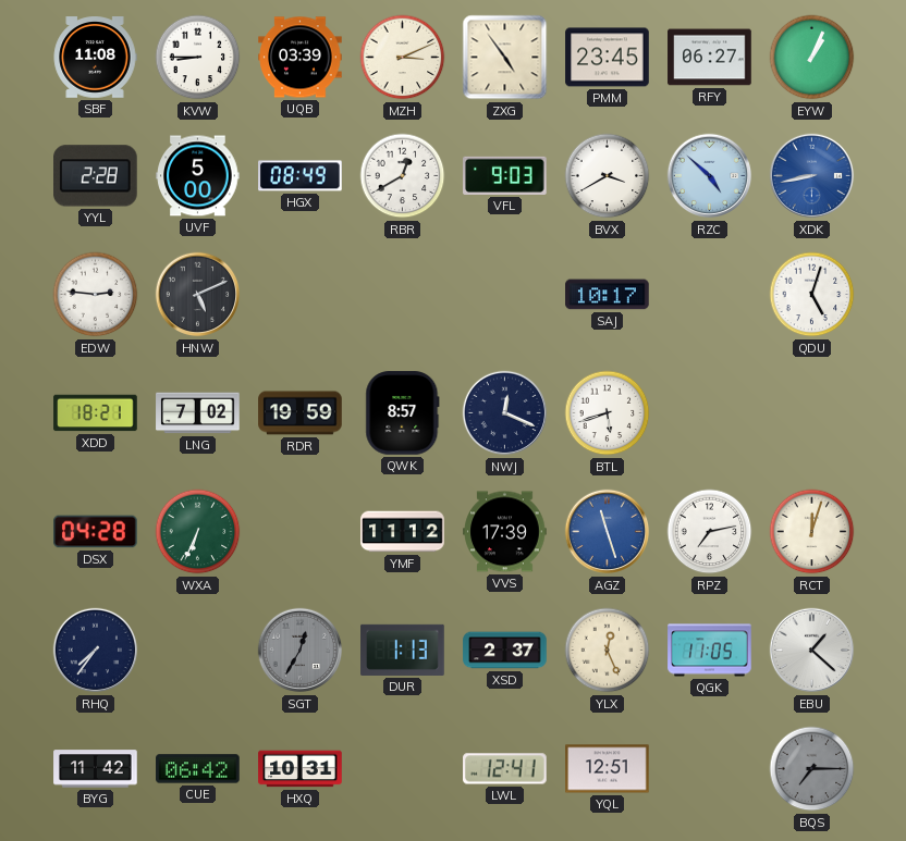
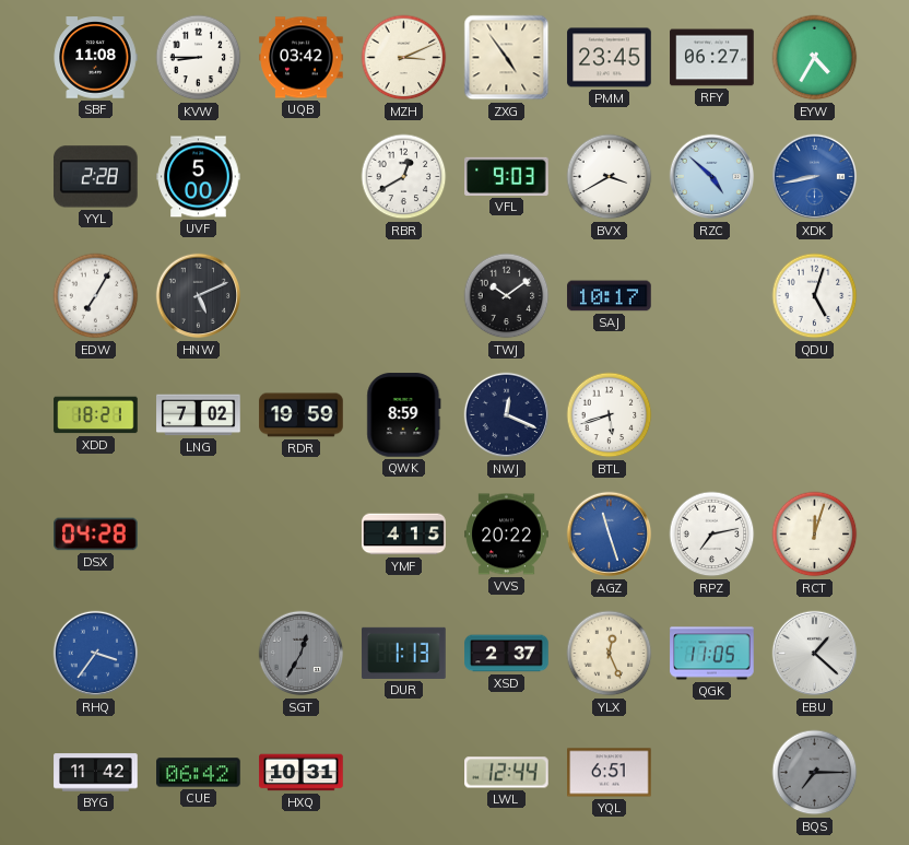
UQB: 03:39 -> 03:42 (302, 58)
EYW: 1:04 -> 4:35 (815, 58)
HGX: 08:49 -> none (301, 176)
EDW: 2:46 -> 7:05 (96, 296)
TWJ: none -> 10:09 (507, 296)
QWK: 8:57 -> 8:59 (404, 415)
WXA: 6:34 -> none (198, 532)
YMF: 11:12 -> 4:15 (404, 535)
VVS: 17:39 -> 20:22 (507, 535)
RHQ: 7:36 -> 3:36 (96, 654)
RHQ dial: navy -> blue (96, 654)
LWL: 12:41 -> 12:44 (507, 773)
YQL: 12:51 -> 6:51 (610, 773)
